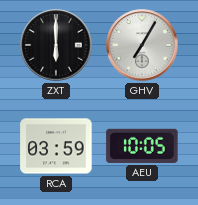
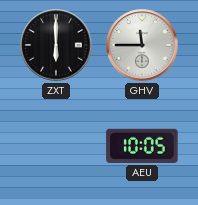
GHV: 7:05 -> 11:45 (142, 45)
RCA: 03:59 -> none (56, 146)
